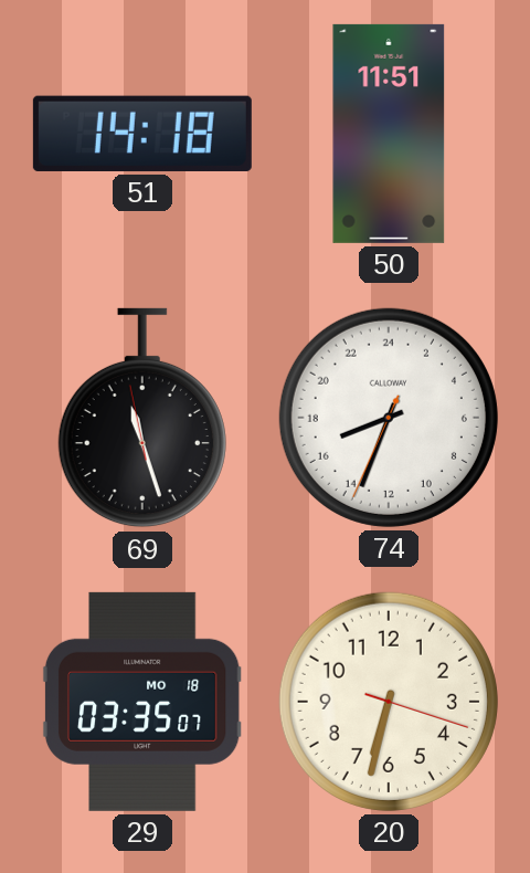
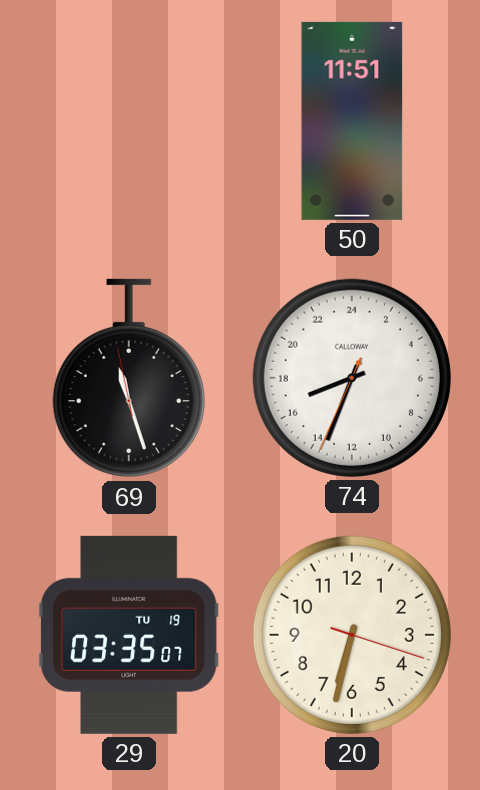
51: 14:18 -> none (142, 134)
29 date: MO 18 -> TU 19 (129, 635)
